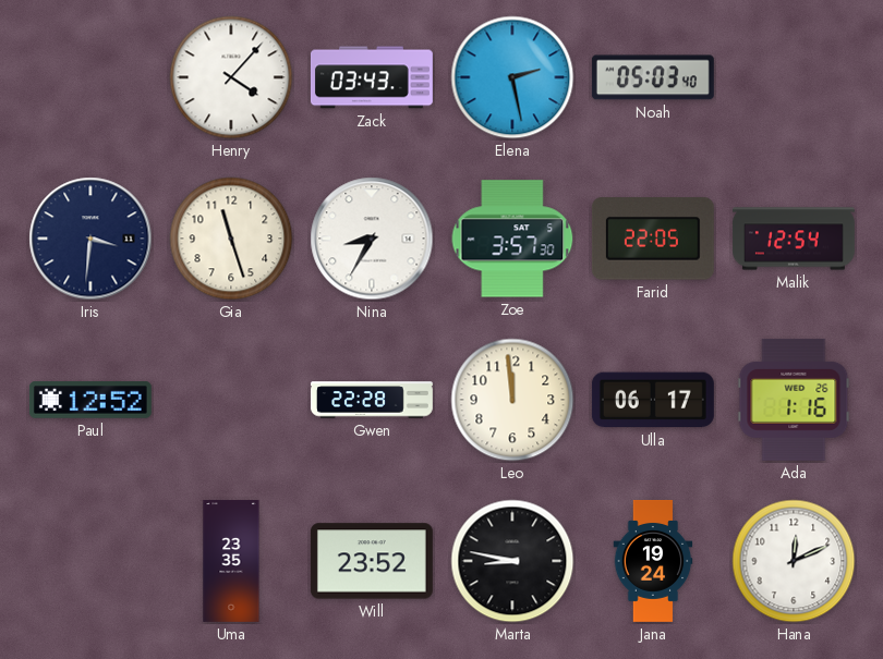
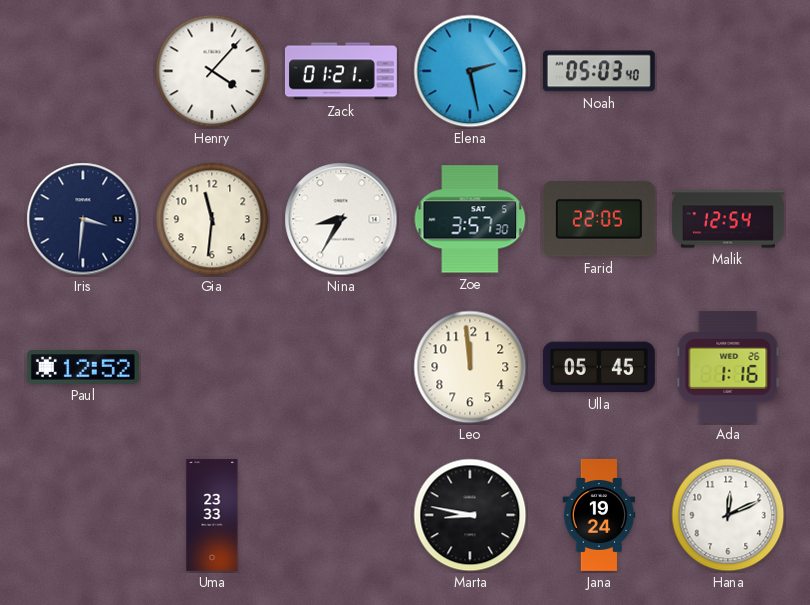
Zack: 03:43 -> 01:21 (341, 71)
Gia: 11:27 -> 11:31 (212, 219)
Gwen: 22:28 -> none (372, 400)
Ulla: 06:17 -> 05:45 (599, 367)
Uma: 23:35 -> 23:33 (212, 515)
Will: 23:52 -> none (372, 561)
